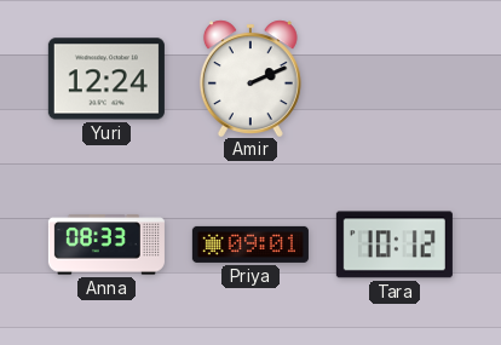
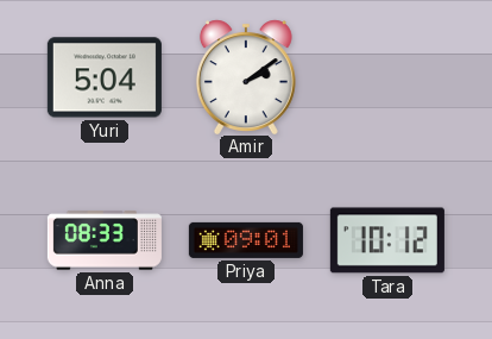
Yuri: 12:24 -> 5:04 (105, 77)
Amir: 2:11 -> 2:09 (246, 76)
